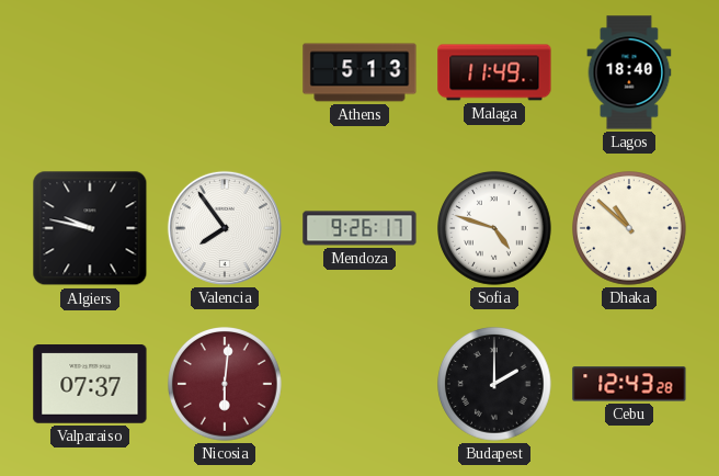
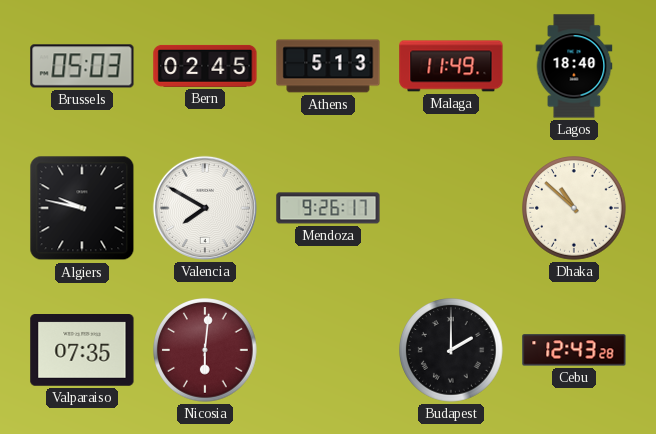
Brussels: none -> 05:03 (82, 66)
Bern: none -> 02:45 (205, 66)
Valencia: 7:54 -> 7:50 (205, 208)
Sofia: 4:48 -> none (495, 229)
Valparaiso: 07:37 -> 07:35 (82, 351)
